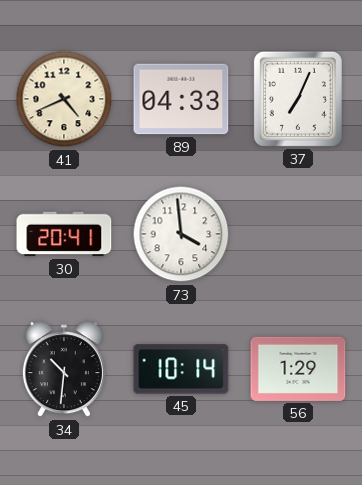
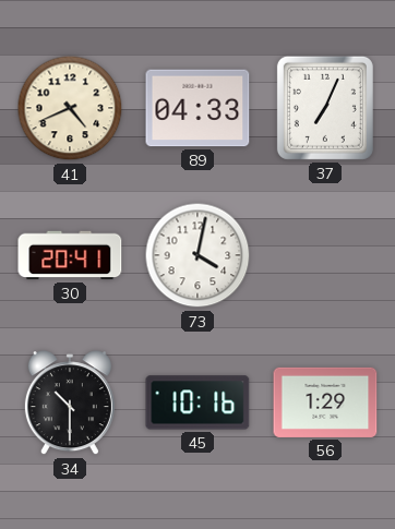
73: 3:59 -> 4:02 (197, 255)
34: 10:31 -> 10:30 (70, 404)
45: 10:14 -> 10:16 (197, 402)
